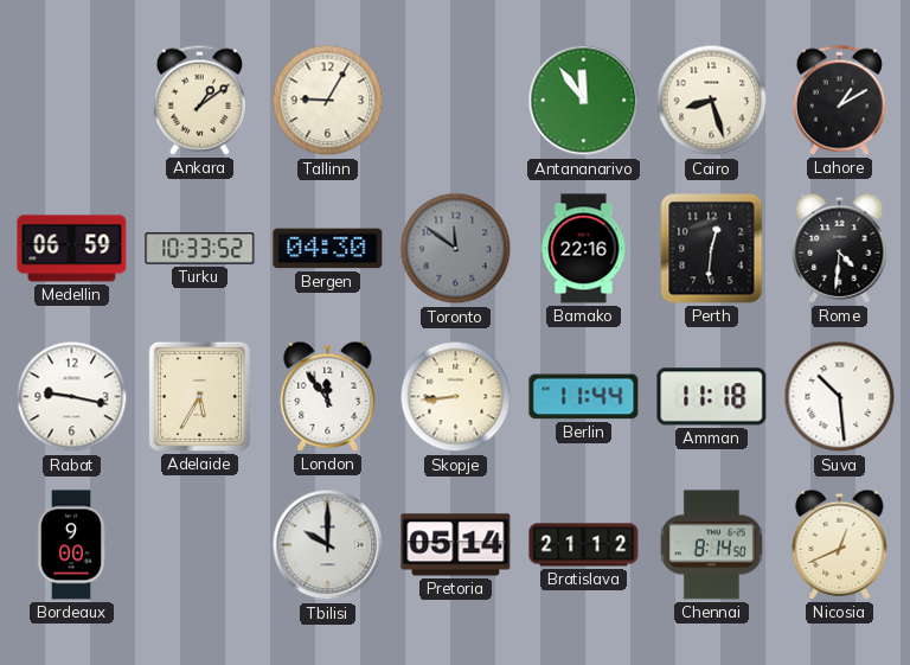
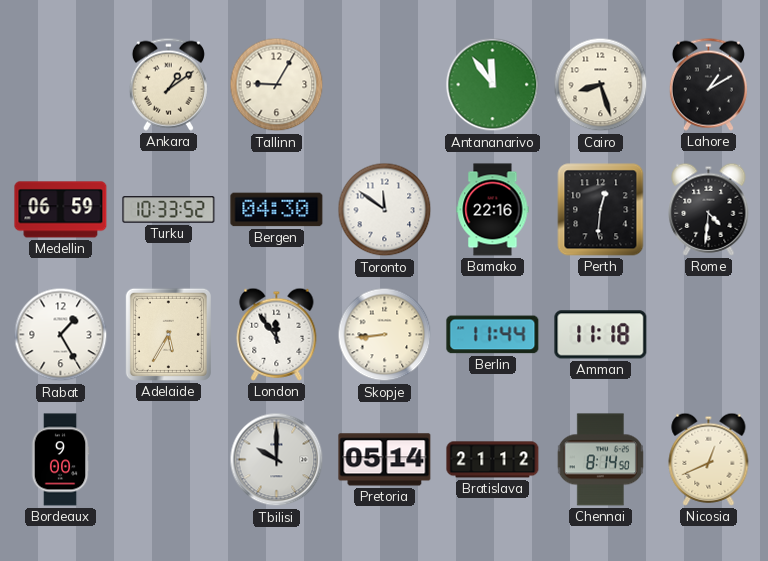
Toronto dial: grey -> white (385, 210)
Rabat: 9:17 -> 1:25 (61, 335)
Suva: 10:29 -> none (840, 397)
